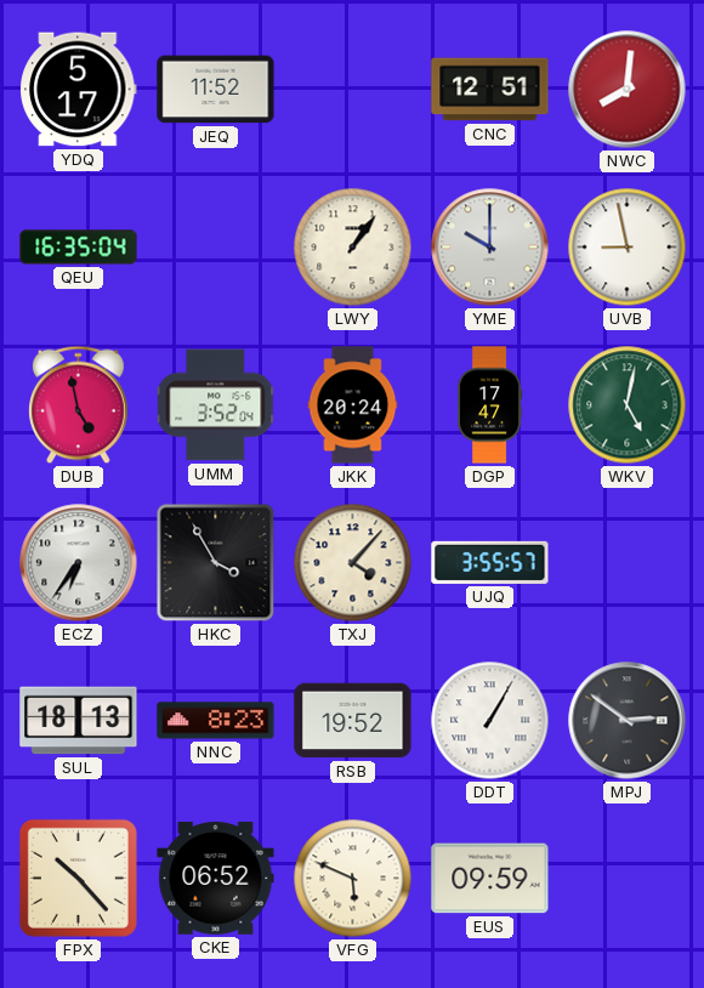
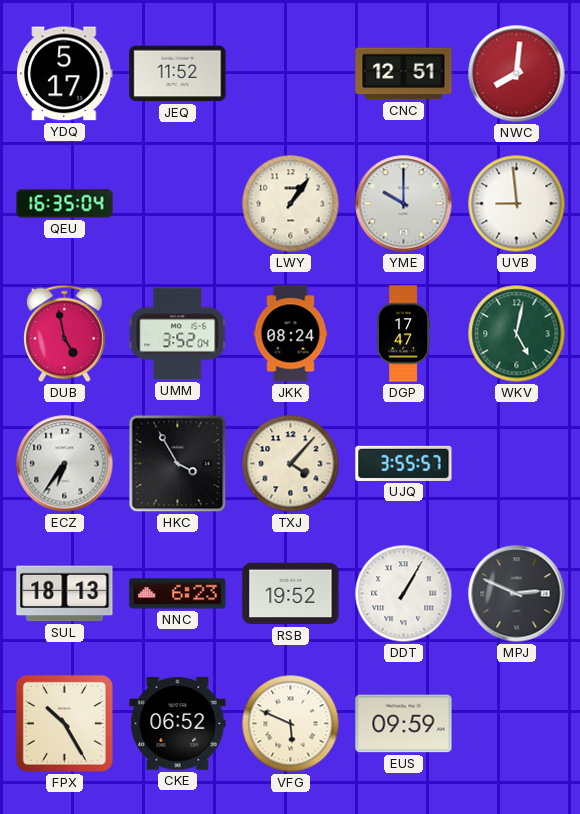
UVB: 8:58 -> 8:59 (517, 204)
JKK: 20:24 -> 08:24 (291, 334)
NNC: 8:23 -> 6:23 (178, 594)
MPJ: 2:51 -> 2:49 (517, 594)
FPX: 10:23 -> 10:25 (64, 723)
